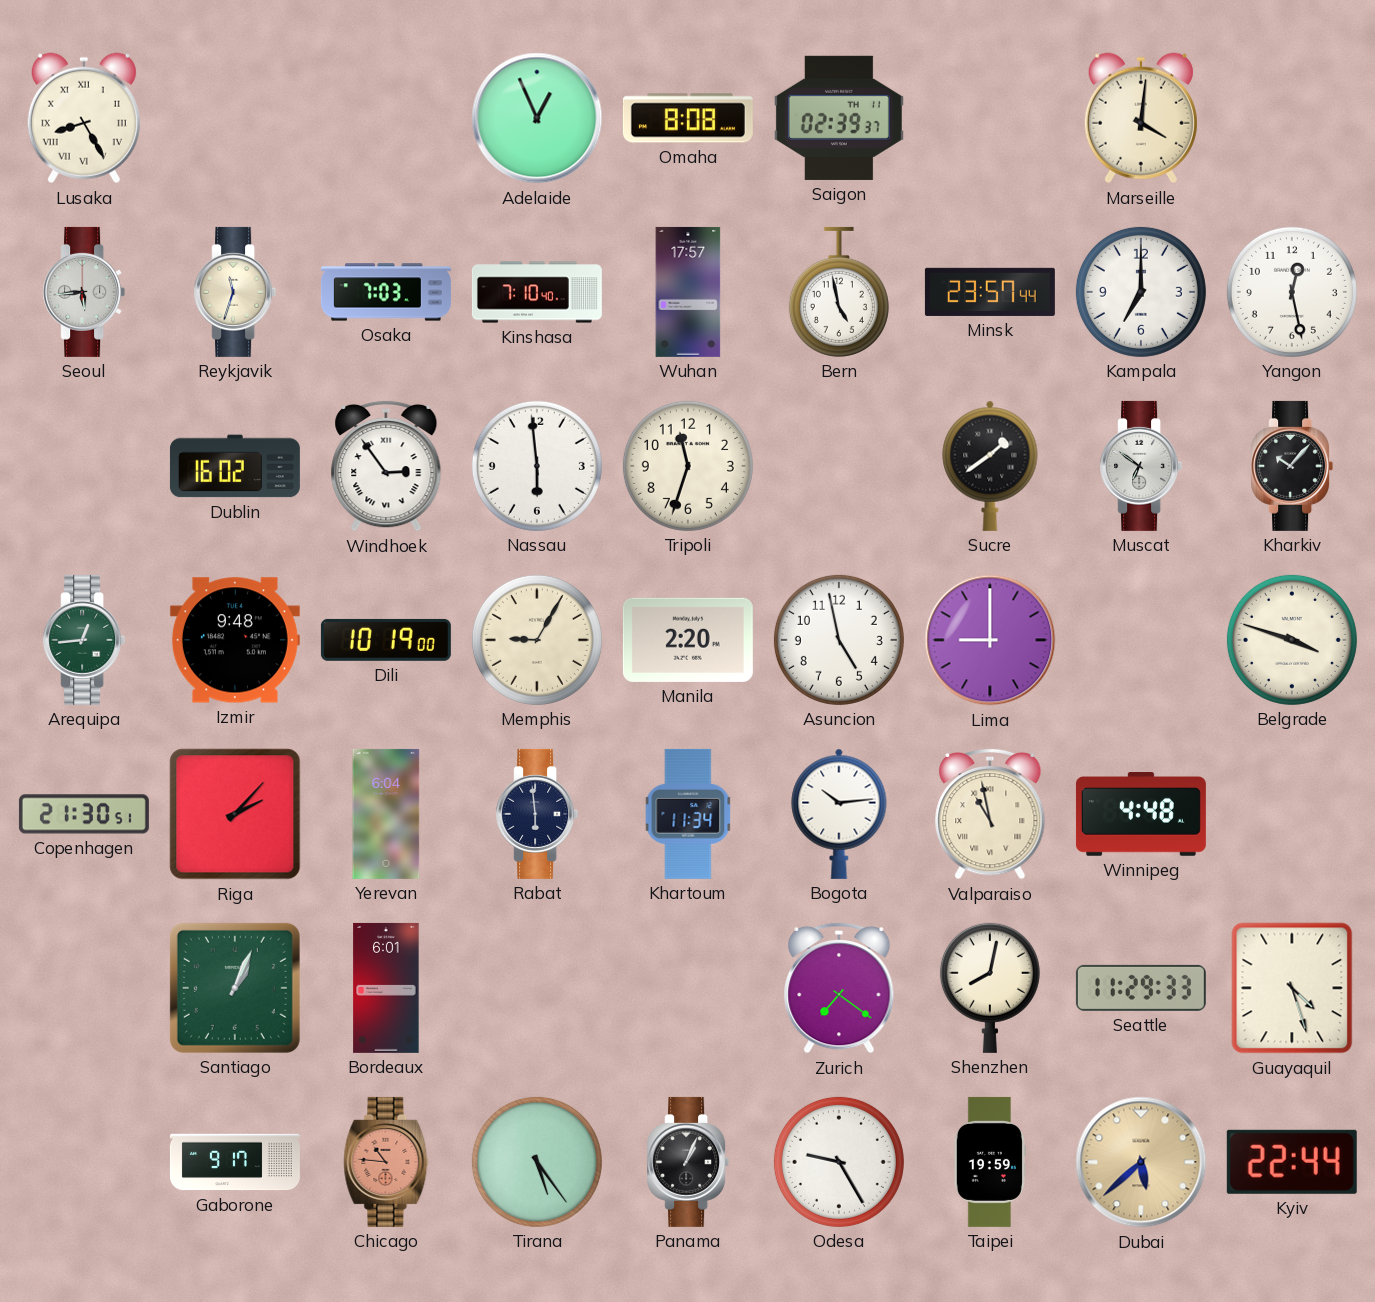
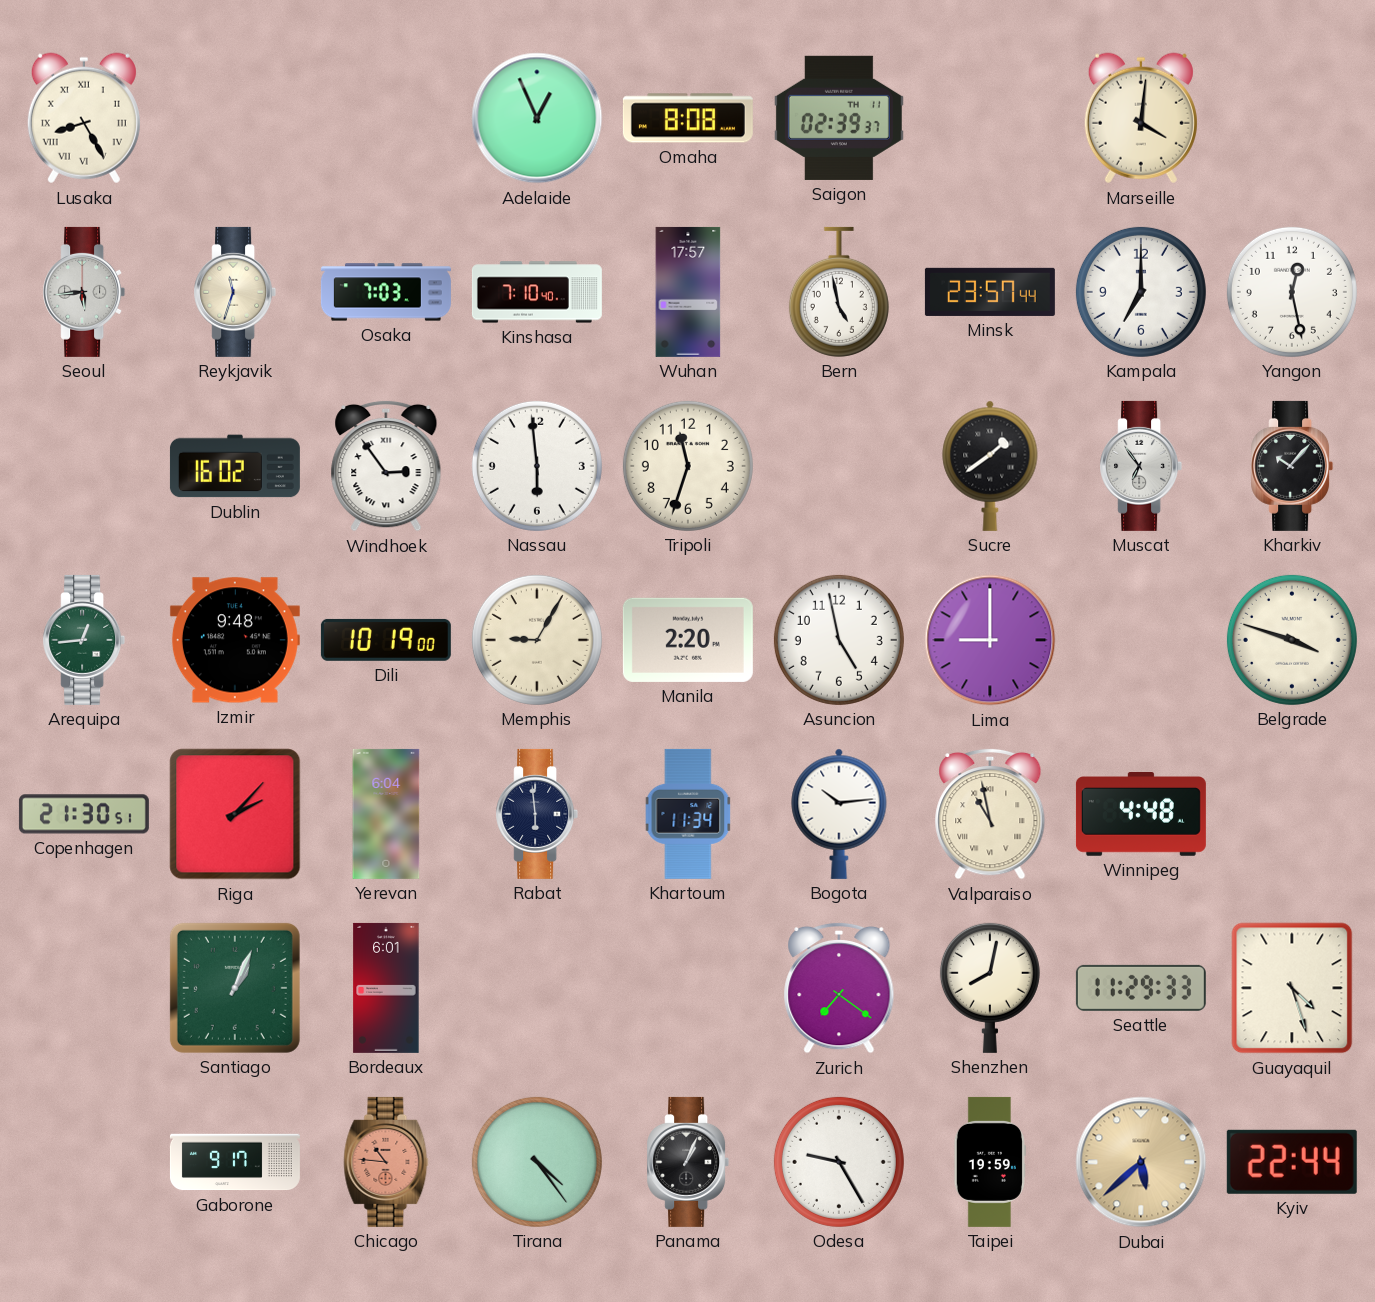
Muscat: 6:51 -> 6:54 (1141, 466)
Tirana: 5:24 -> 4:24 (537, 1162)
